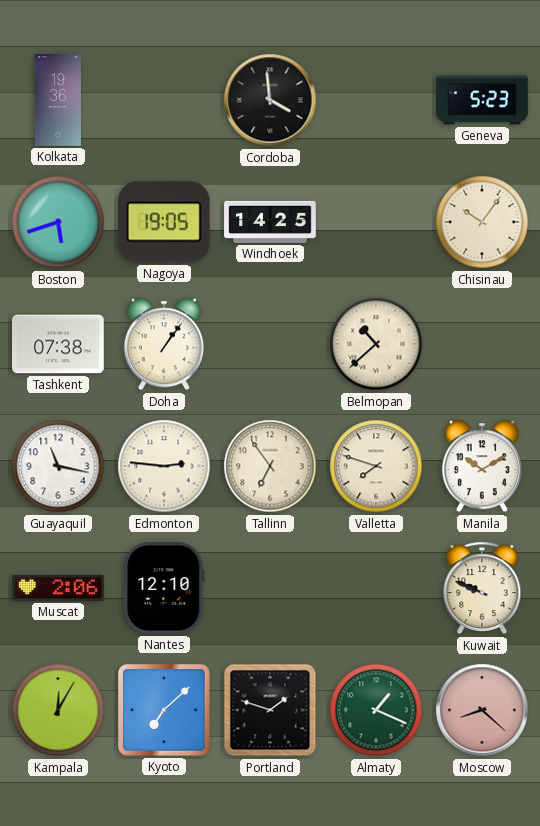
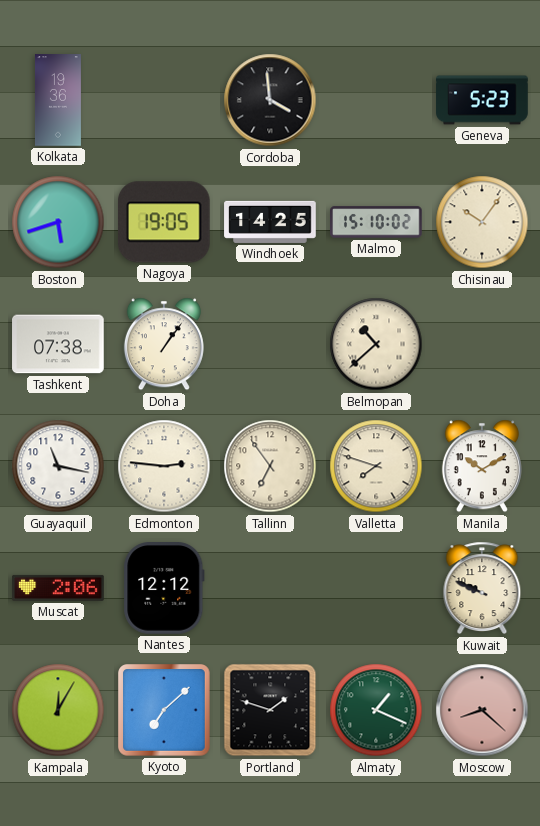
Malmo: none -> 15:10 (376, 222)
Nantes: 12:10 -> 12:12 (164, 588)
